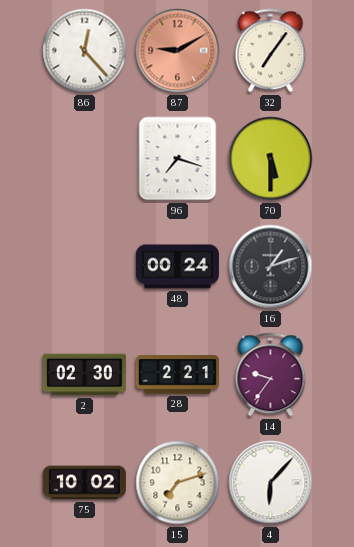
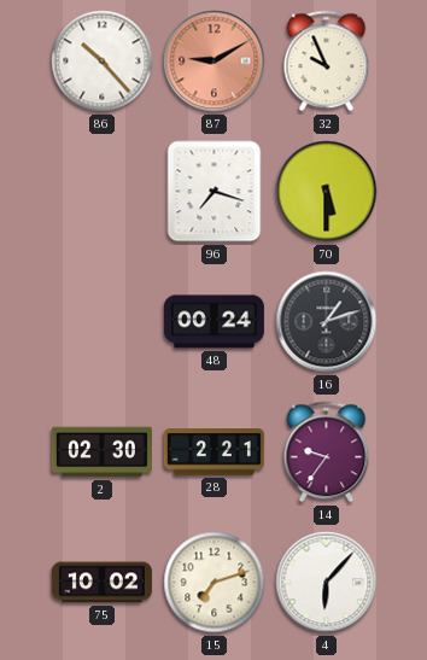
86: 12:23 -> 10:23 (103, 62)
32: 7:06 -> 9:56 (327, 62)
